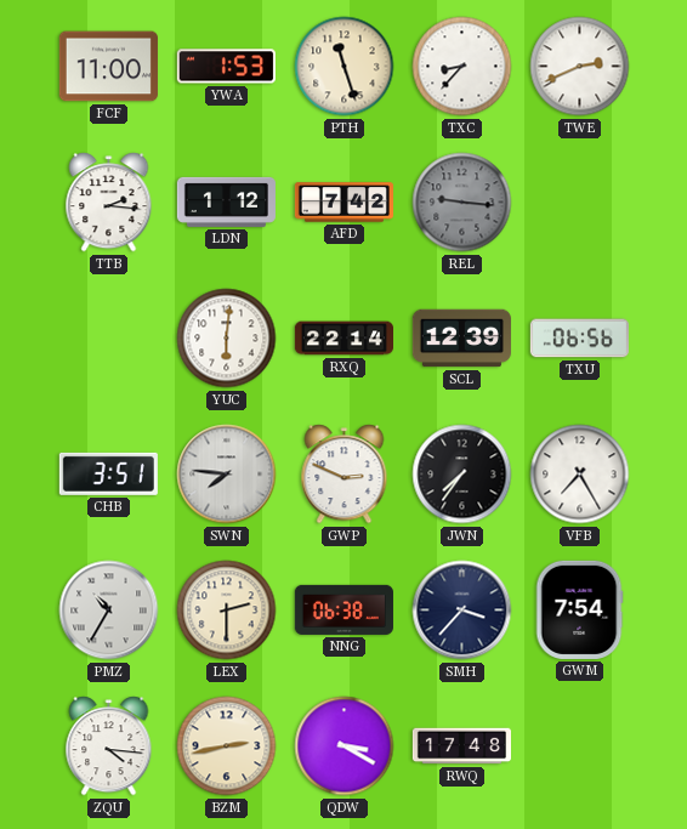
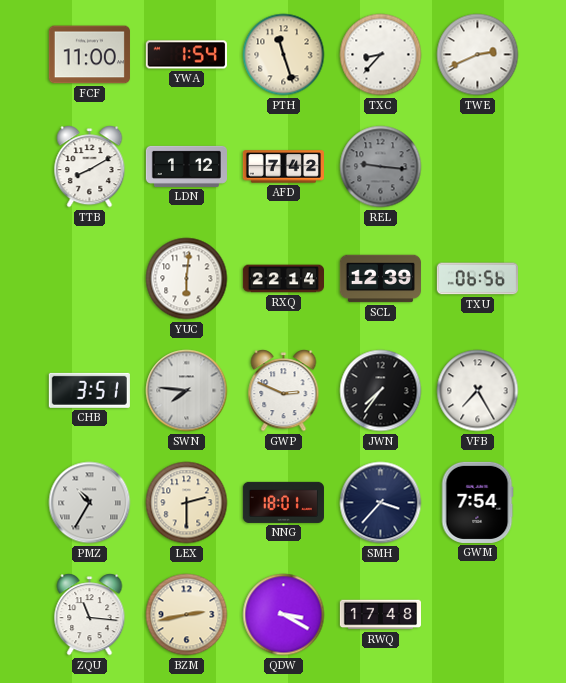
YWA: 1:53 -> 1:54 (186, 55)
TTB: 2:16 -> 8:10 (90, 167)
NNG: 06:38 -> 18:01 (283, 502)
ZQU: 4:16 -> 11:16 (90, 615)
